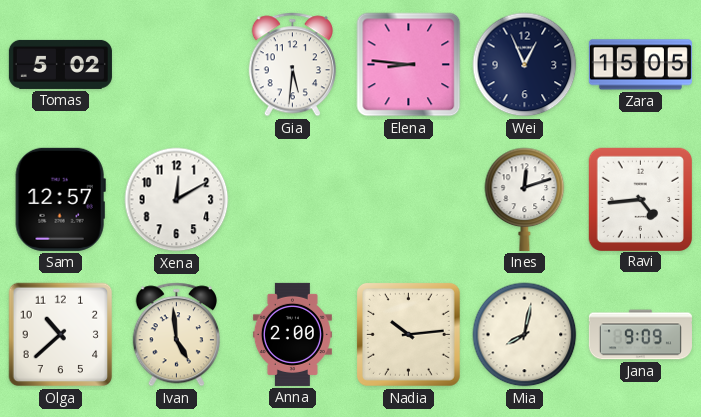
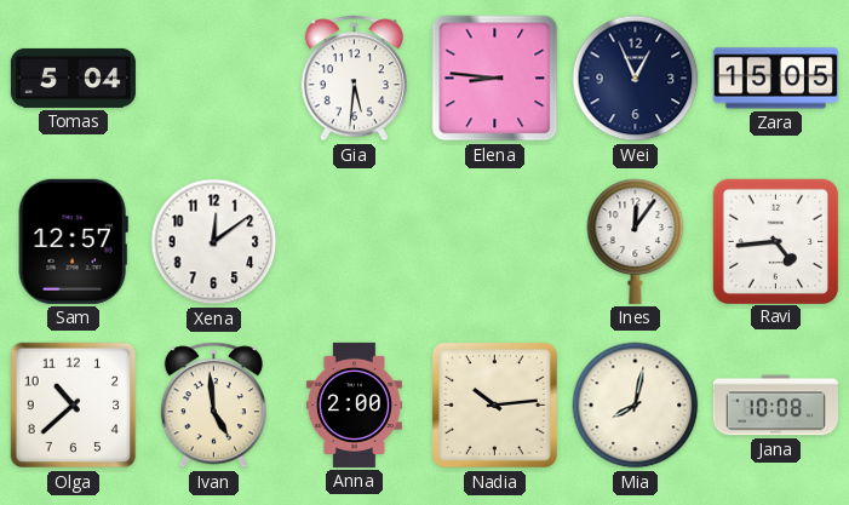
Tomas: 5:02 -> 5:04 (73, 78)
Xena: 12:10 -> 12:09 (214, 242)
Ines: 12:12 -> 12:06 (636, 241)
Jana: 9:09 -> 10:08 (775, 406)
